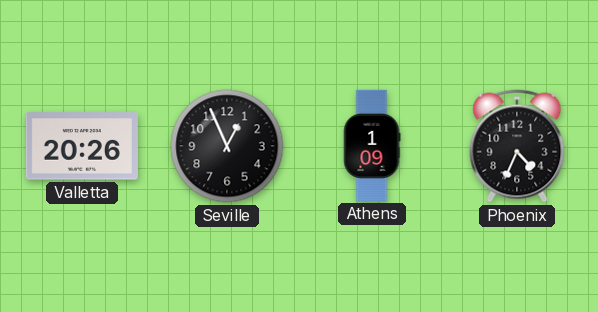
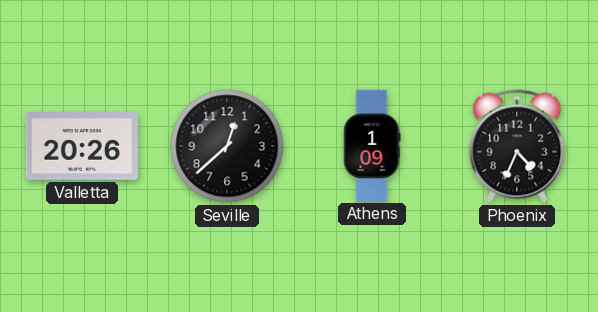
Seville: 12:56 -> 12:38 (227, 146)
